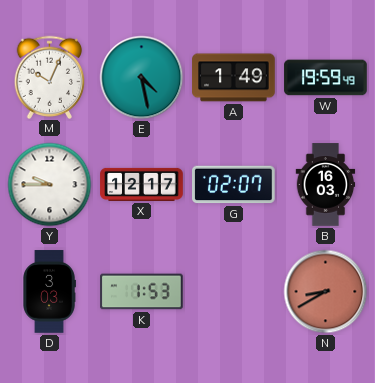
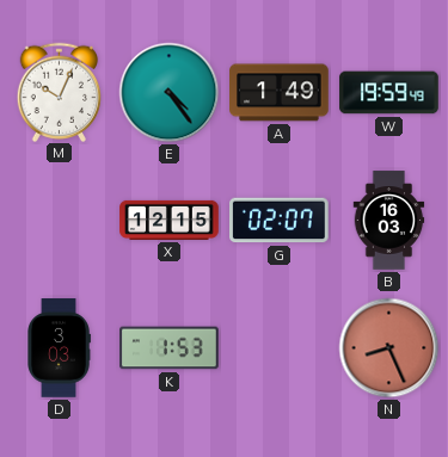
E: 4:28 -> 4:24 (170, 93)
Y: 9:45 -> none (50, 185)
X: 12:17 -> 12:15 (170, 220)
N: 8:40 -> 8:26 (389, 348)
